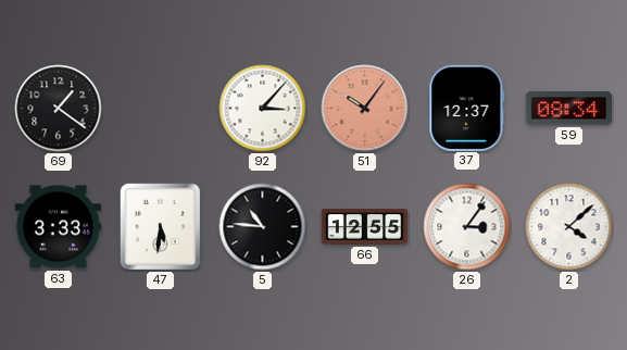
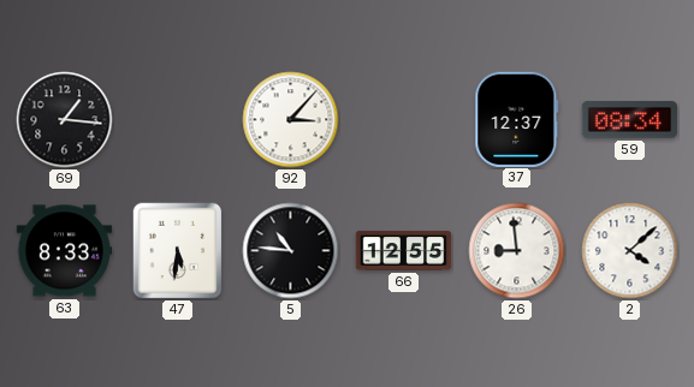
69: 1:21 -> 1:16 (65, 120)
51: 10:06 -> none (365, 109)
63: 3:33 -> 8:33 (64, 251)
26: 3:06 -> 8:59 (517, 251)
